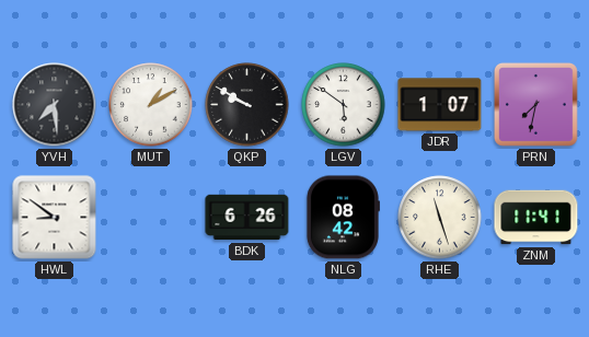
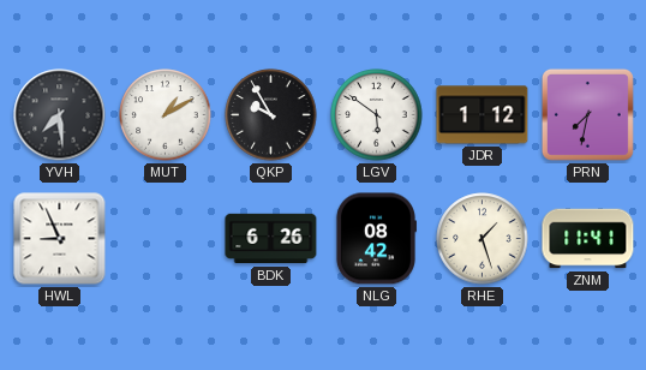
QKP: 9:50 -> 9:55 (271, 115)
JDR: 1:07 -> 1:12 (483, 115)
HWL: 8:51 -> 8:56 (60, 239)
RHE: 11:27 -> 1:27 (483, 239)
